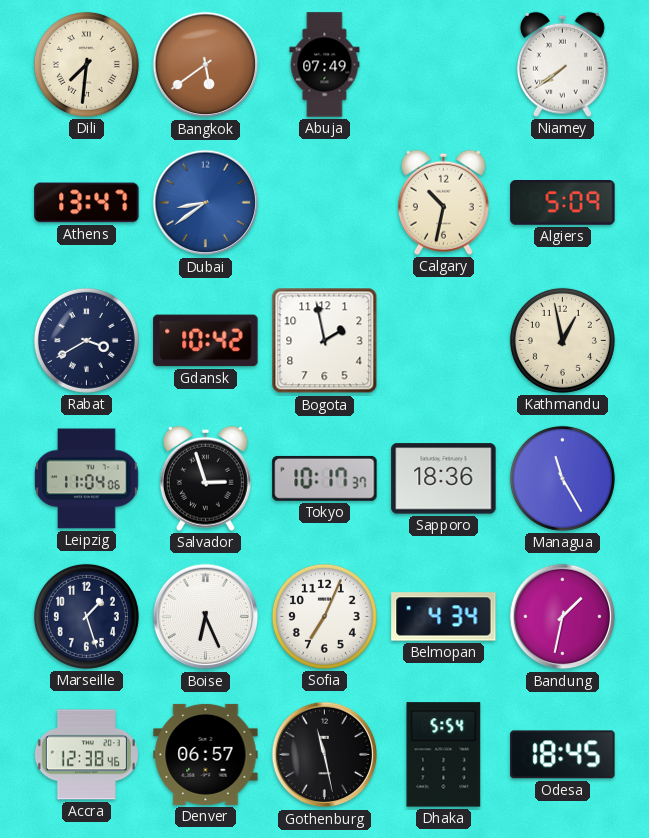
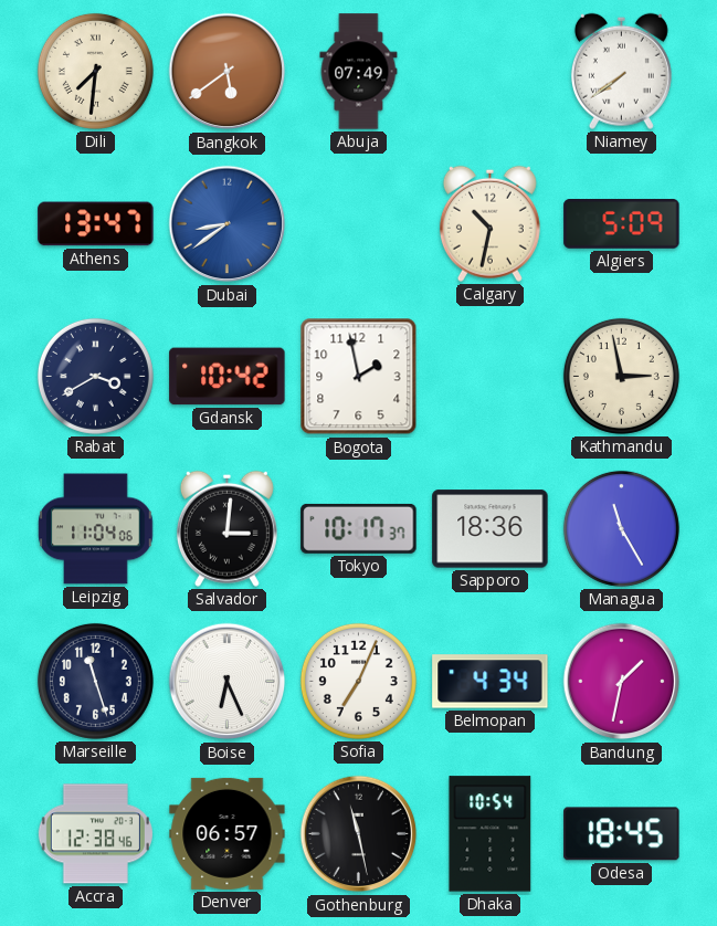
Kathmandu: 12:58 -> 2:58 (621, 376)
Salvador: 2:57 -> 3:01 (226, 528)
Marseille: 1:27 -> 11:27 (95, 681)
Dhaka: 5:54 -> 10:54 (491, 834)
